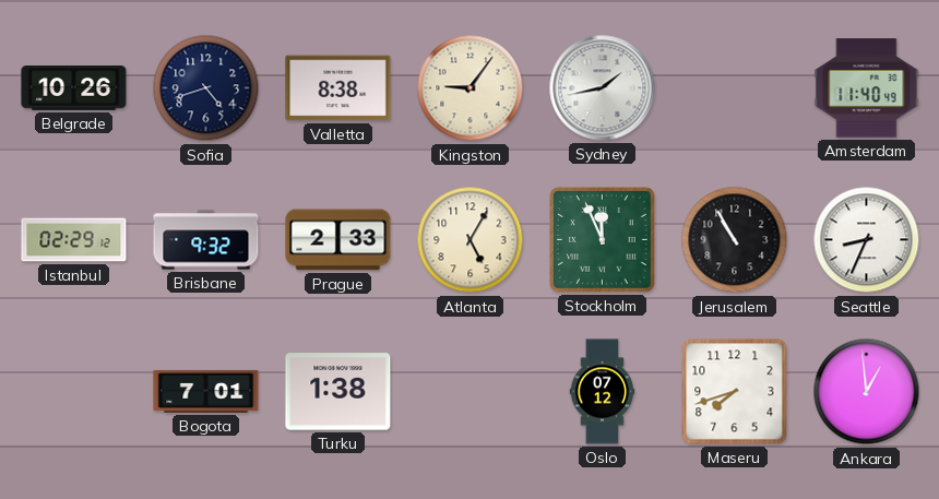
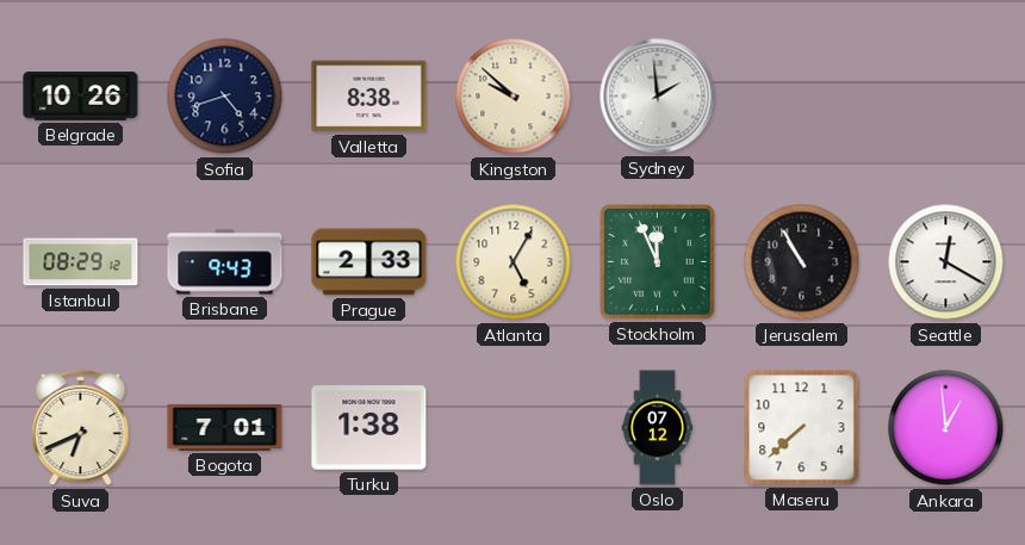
Kingston: 9:06 -> 9:52 (514, 97)
Sydney: 1:43 -> 1:59 (658, 97)
Amsterdam: 11:40 -> none (867, 88)
Istanbul: 02:29 -> 08:29 (81, 262)
Brisbane: 9:32 -> 9:43 (225, 262)
Seattle: 8:34 -> 12:20 (946, 262)
Suva: none -> 6:41 (81, 428)
Maseru: 7:42 -> 7:38 (802, 428)
